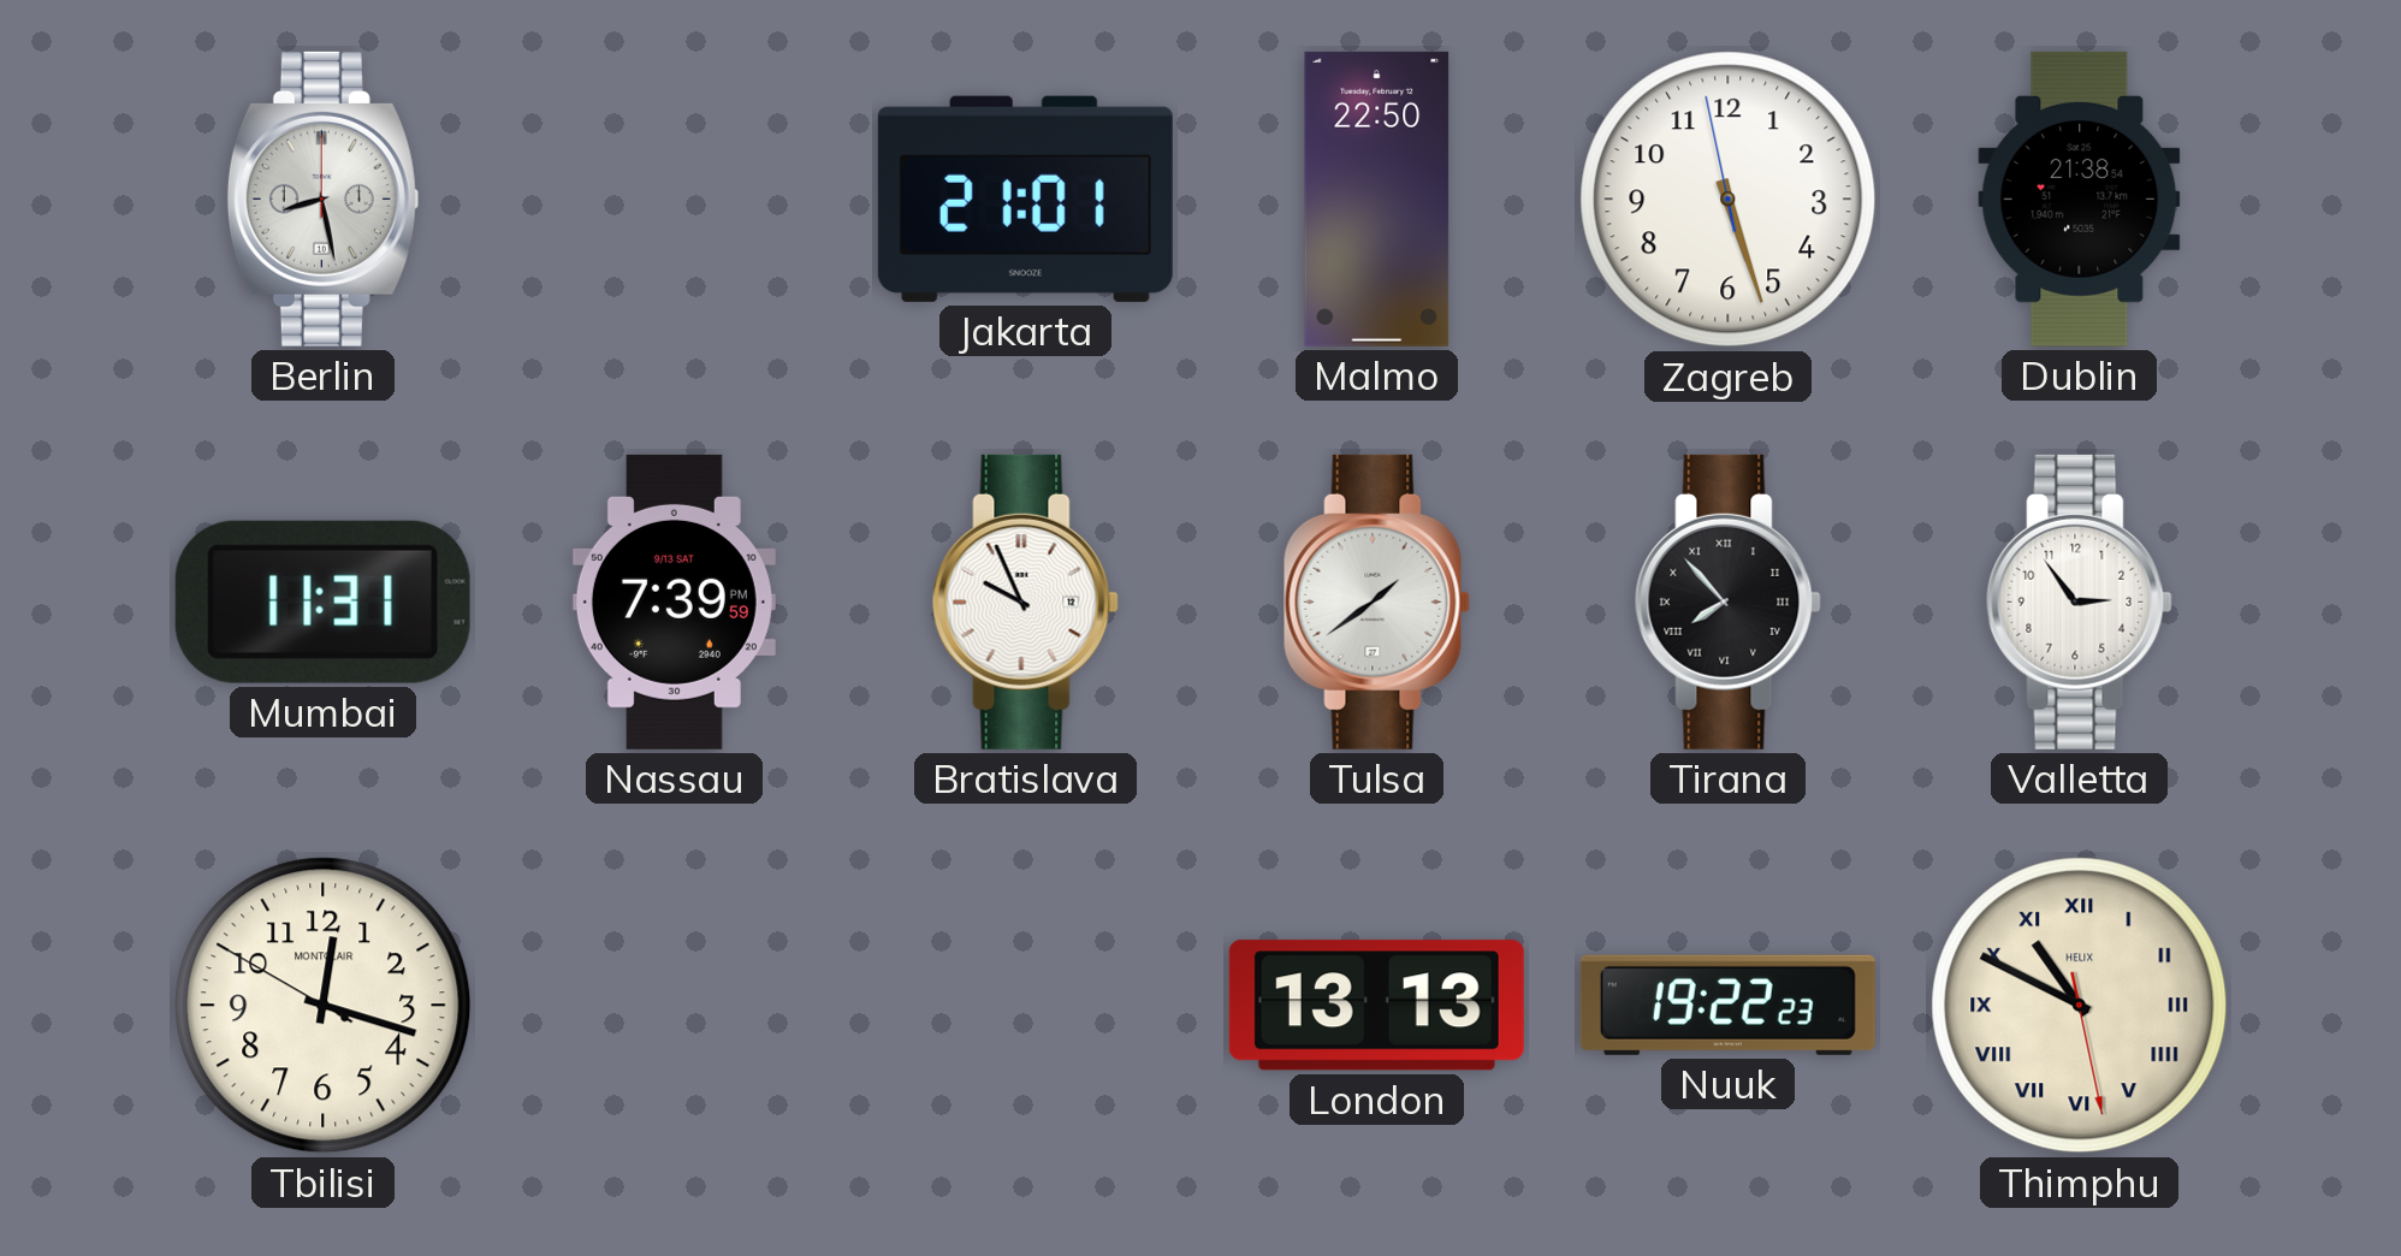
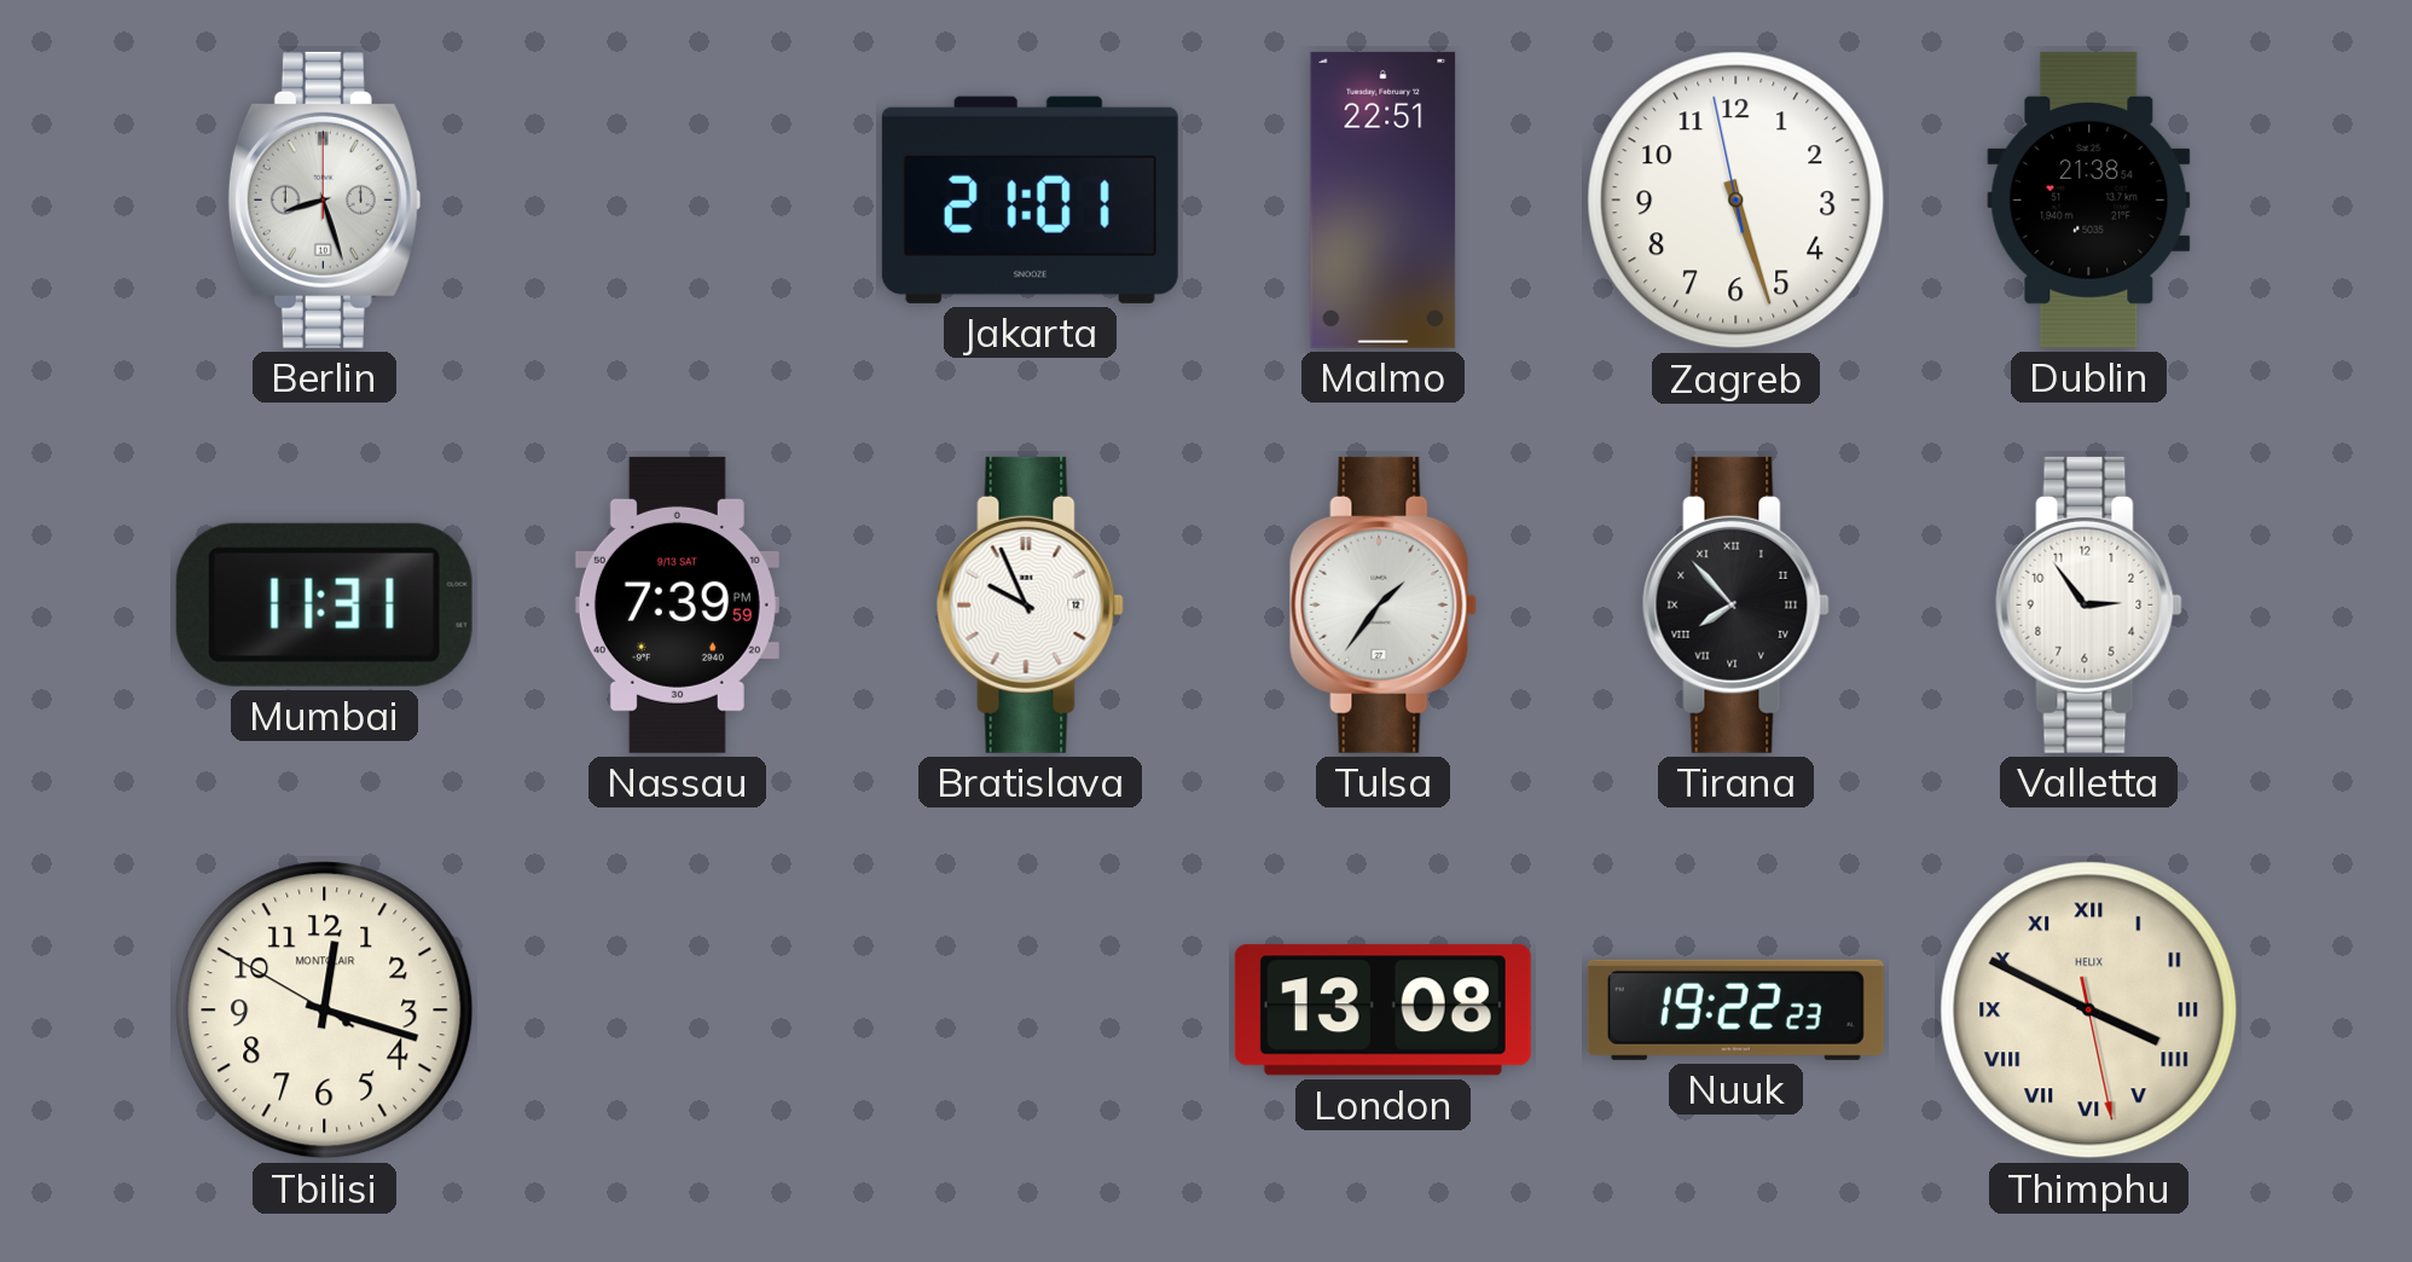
Berlin: 8:28 -> 8:27 (324, 199)
Malmo: 22:50 -> 22:51 (1384, 199)
Tulsa: 1:39 -> 1:36 (1382, 604)
London: 13:13 -> 13:08 (1382, 1011)
Thimphu: 10:49 -> 3:49 (2089, 1011)
